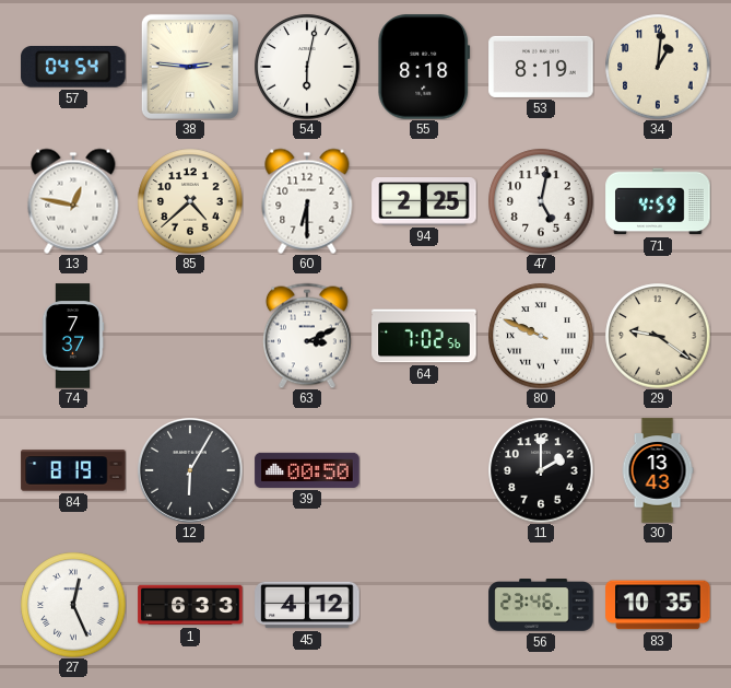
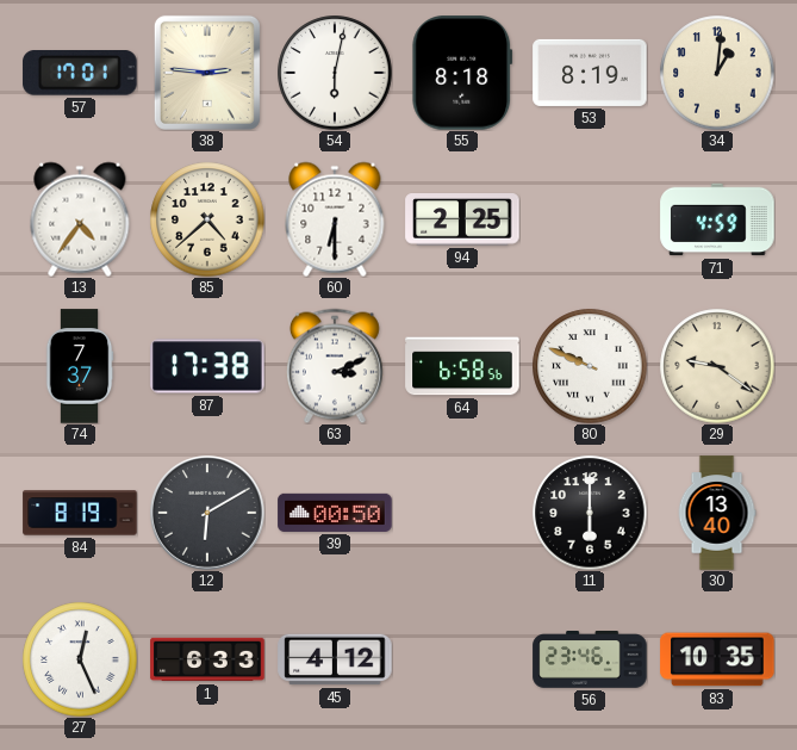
57: 04:54 -> 17:01 (80, 74)
13: 12:47 -> 4:36 (80, 219)
47: 5:02 -> none (541, 201)
87: none -> 17:38 (207, 366)
64: 7:02 -> 6:58 (462, 366)
12: 6:05 -> 6:10 (207, 513)
11: 2:00 -> 6:00 (590, 513)
30: 13:43 -> 13:40 (717, 513)
